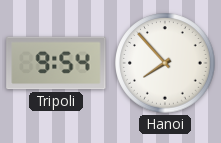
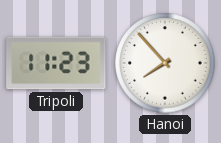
Tripoli: 9:54 -> 11:23 (56, 63)
